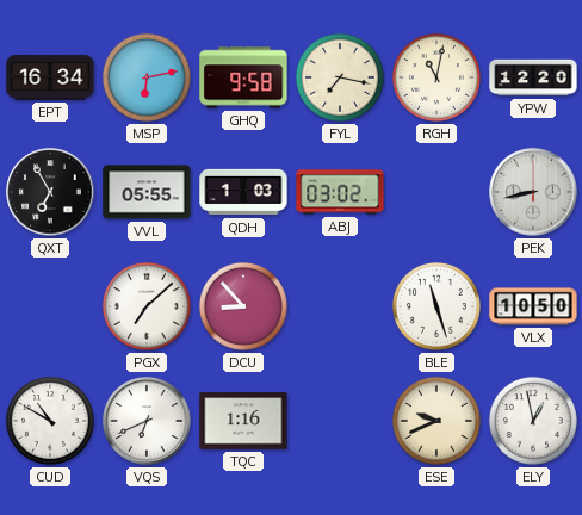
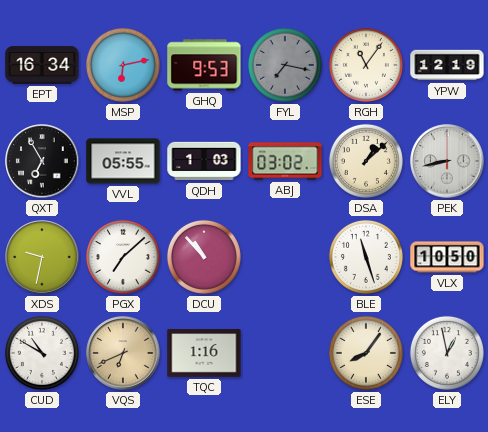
GHQ: 9:58 -> 9:53 (204, 65)
FYL dial: cream -> grey (285, 65)
RGH: 11:02 -> 11:06 (366, 65)
YPW: 12:20 -> 12:19 (447, 65)
DSA: none -> 1:08 (366, 161)
XDS: none -> 9:32 (42, 257)
DCU: 8:53 -> 10:53 (204, 257)
VQS dial: white -> champagne (123, 353)
ESE: 9:41 -> 8:06 (366, 353)
